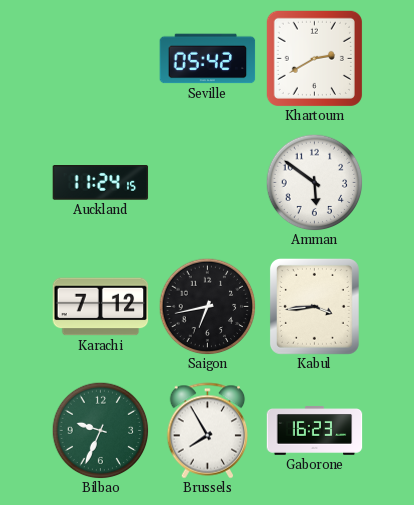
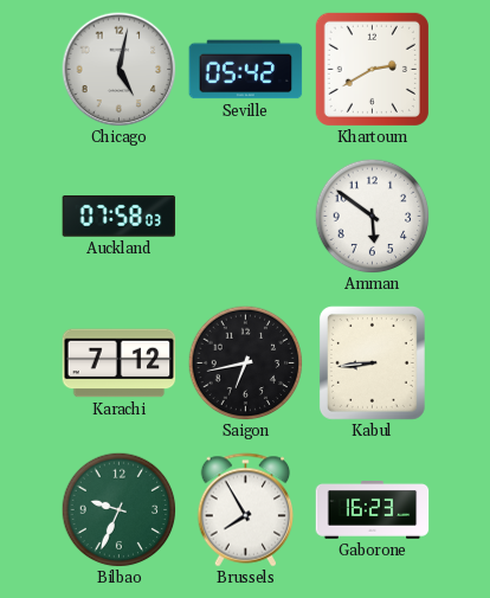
Chicago: none -> 5:02 (120, 70)
Auckland: 11:24 -> 07:58 (120, 217)
Kabul: 3:44 -> 8:44 (372, 362)
